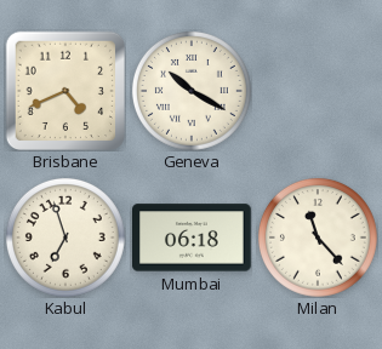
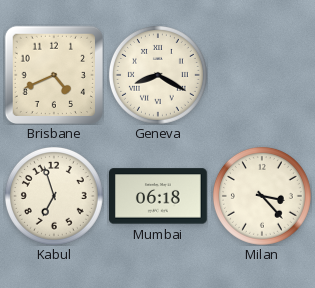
Geneva: 10:20 -> 8:20 (158, 75)
Milan: 11:23 -> 3:23 (262, 196)
